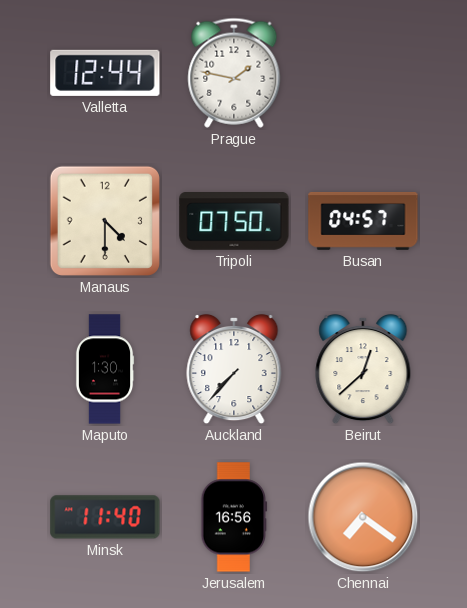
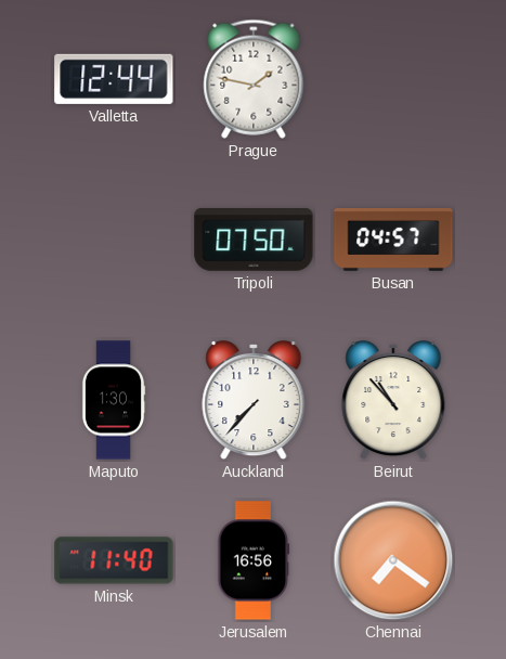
Manaus: 4:30 -> none (105, 221)
Beirut: 12:38 -> 10:53 (393, 400)
